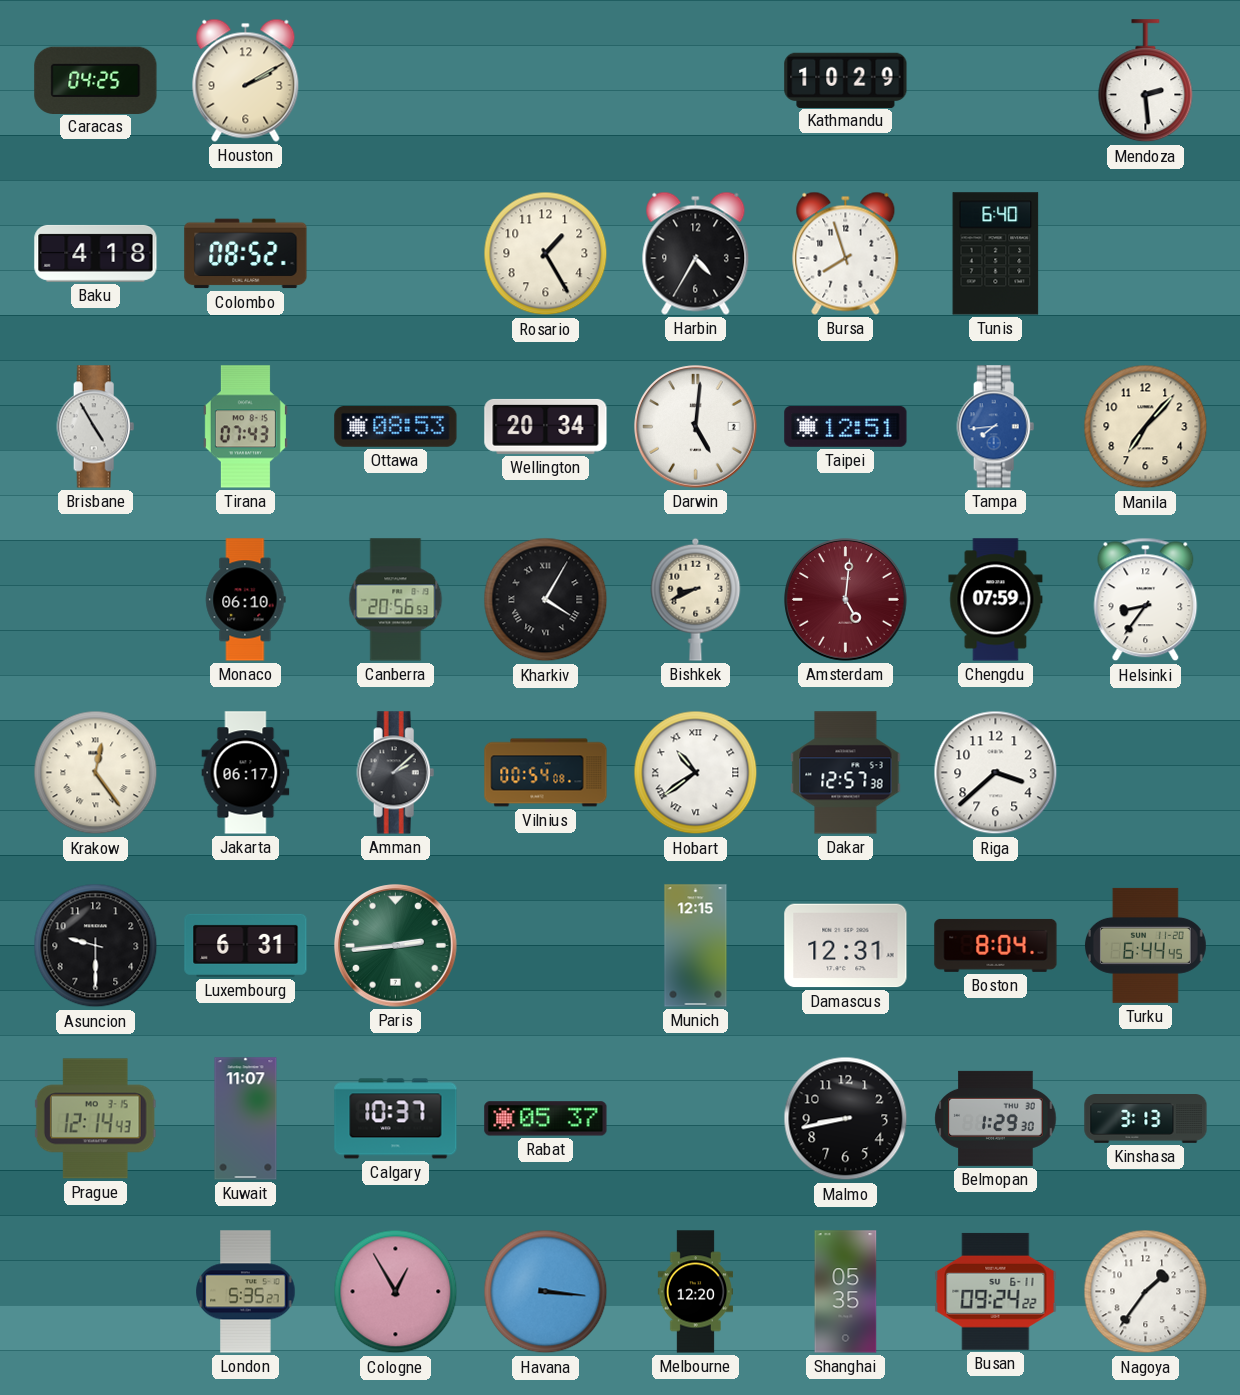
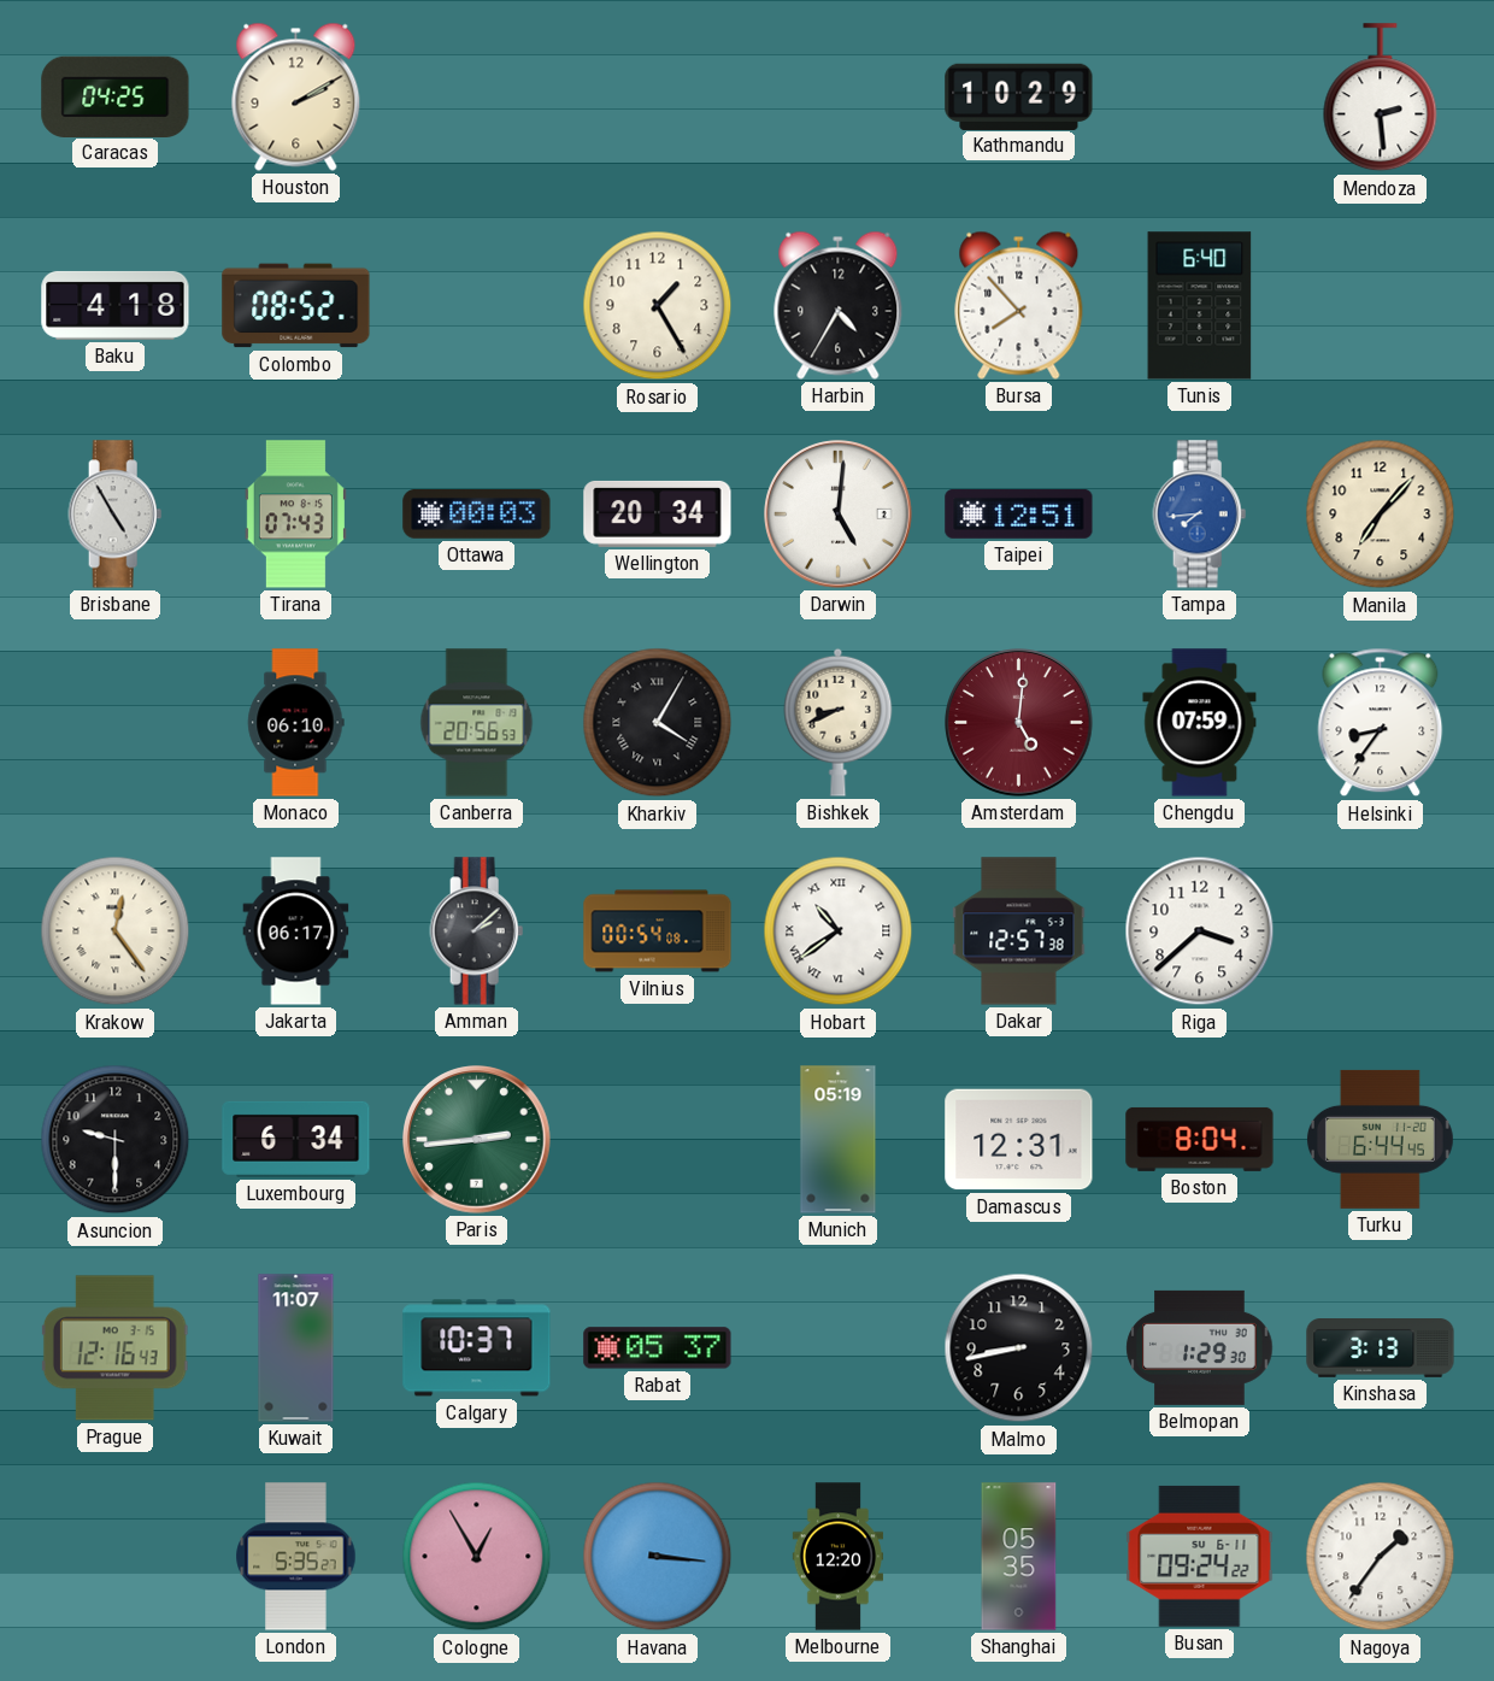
Bursa: 7:57 -> 7:53 (1019, 305)
Ottawa: 08:53 -> 00:03 (477, 513)
Luxembourg: 6:31 -> 6:34 (296, 1139)
Munich: 12:15 -> 05:19 (839, 1140)
Prague: 12:14 -> 12:16 (114, 1348)
